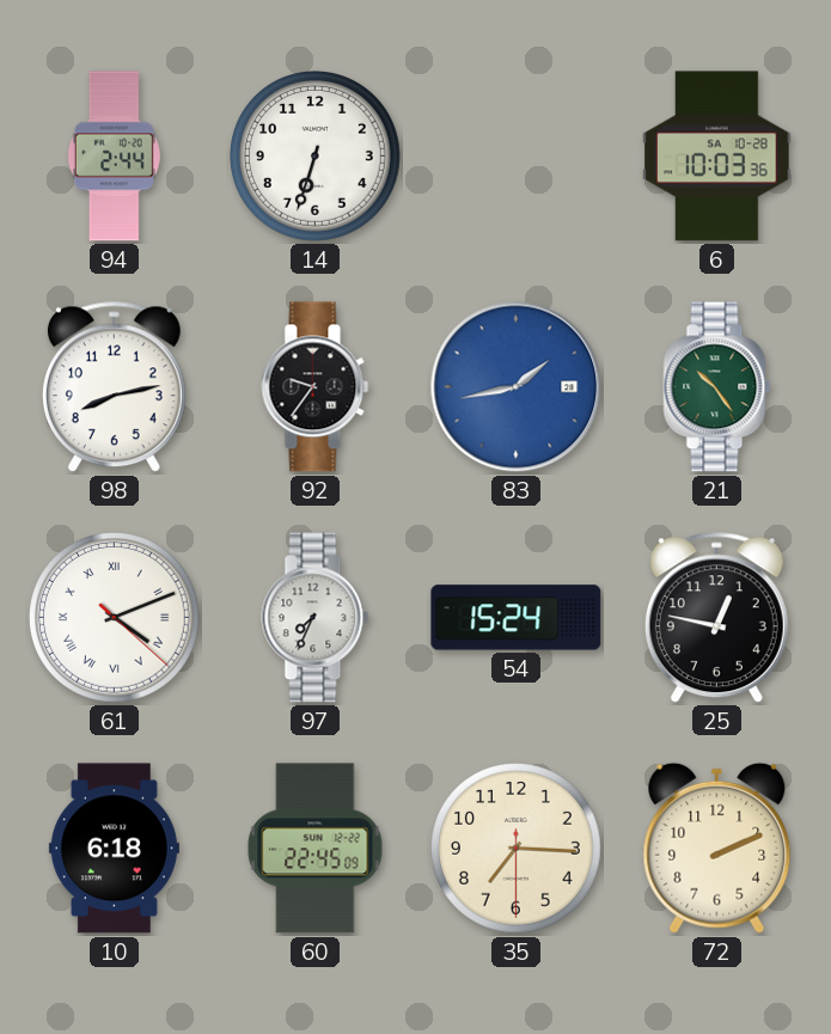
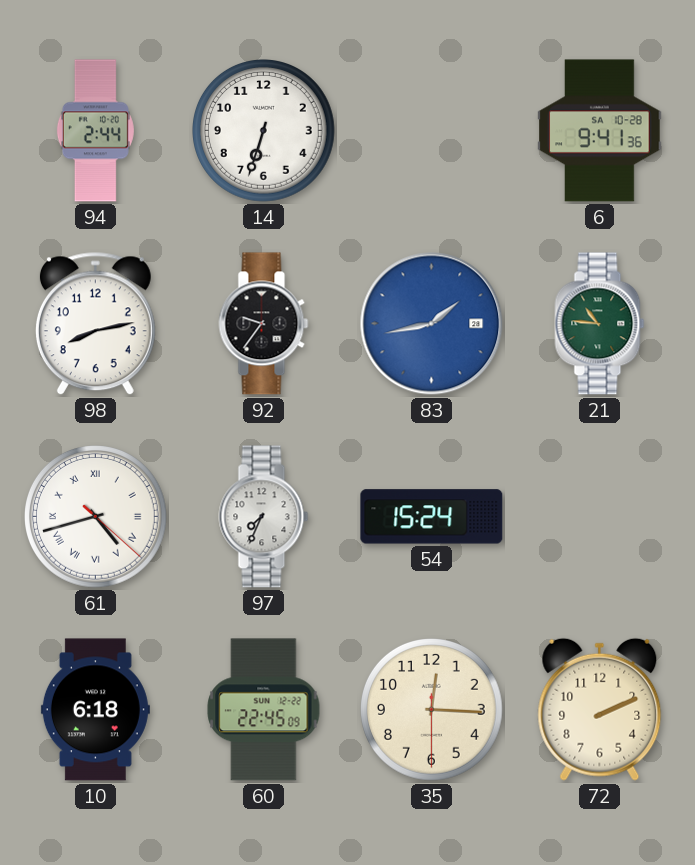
6: 10:03 -> 9:41 (600, 131)
21: 10:24 -> 10:46 (600, 324)
61: 4:11 -> 4:42 (96, 517)
25: 12:47 -> none (716, 618)
35: 7:15 -> 12:15 (432, 710)
